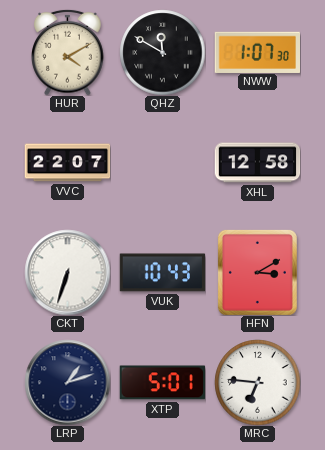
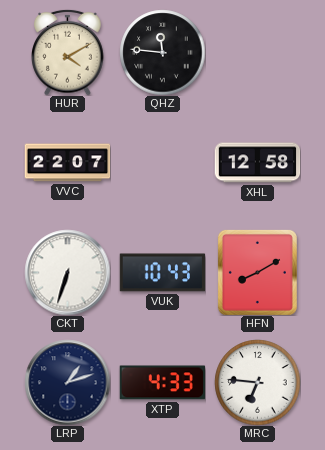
QHZ: 11:50 -> 11:46 (162, 52)
NWW: 1:07 -> none (257, 52)
HFN: 3:10 -> 8:10 (257, 272)
XTP: 5:01 -> 4:33 (162, 383)
